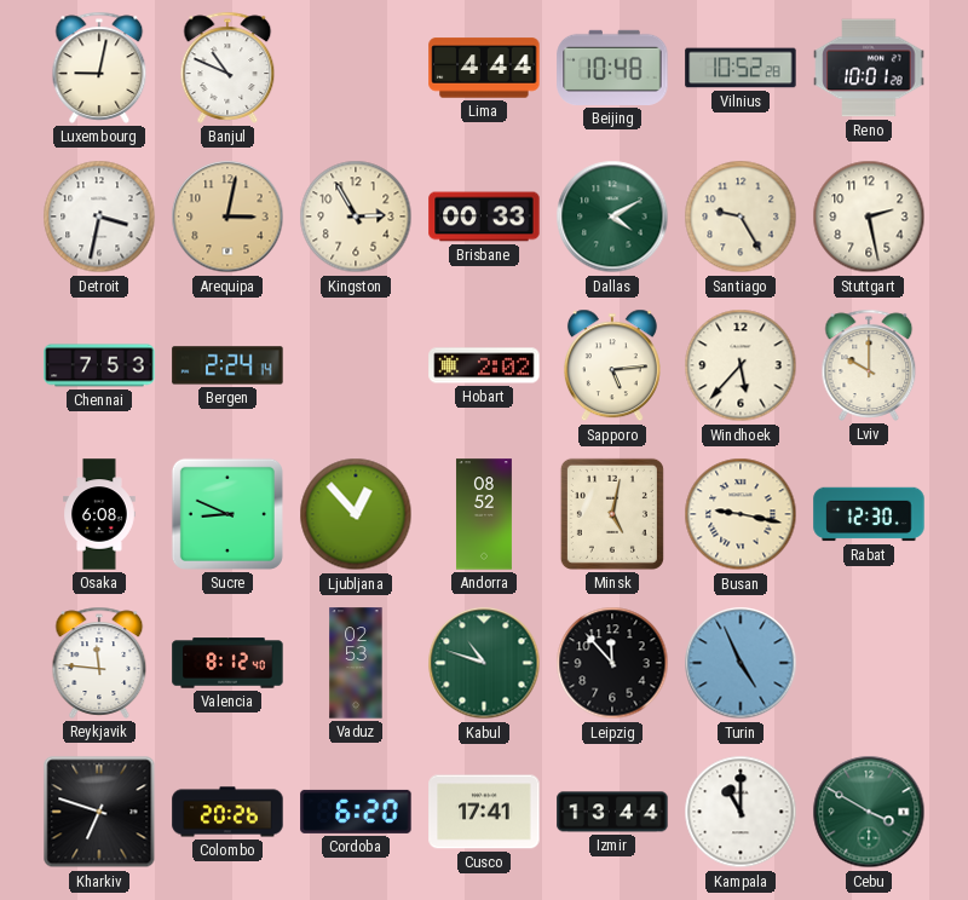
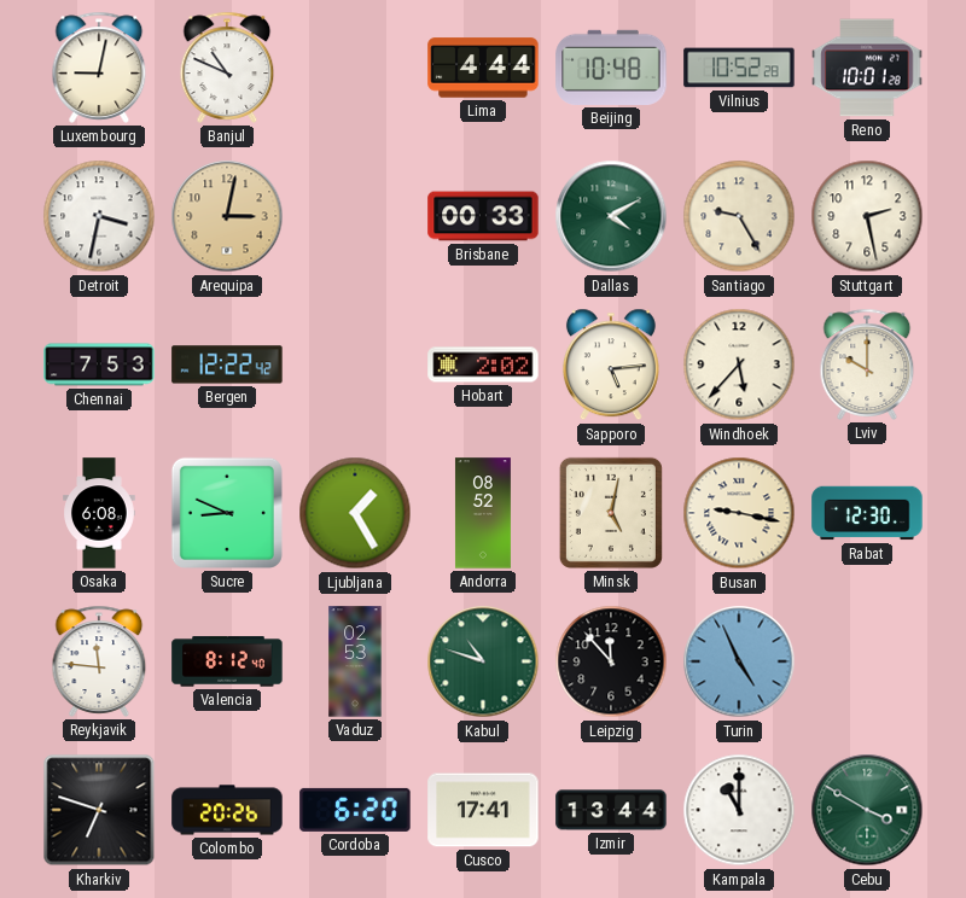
Kingston: 2:55 -> none (356, 217)
Bergen: 2:24 -> 12:22 (227, 365)
Ljubljana: 12:53 -> 1:25 (355, 513)
